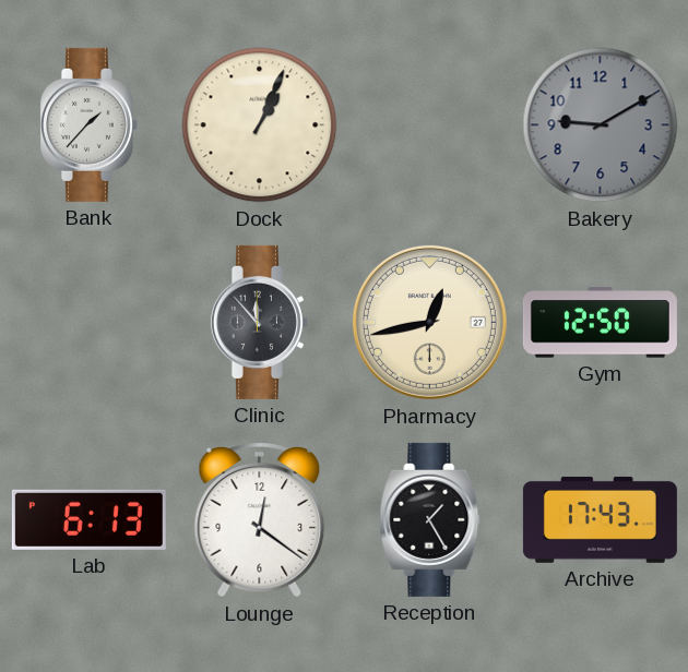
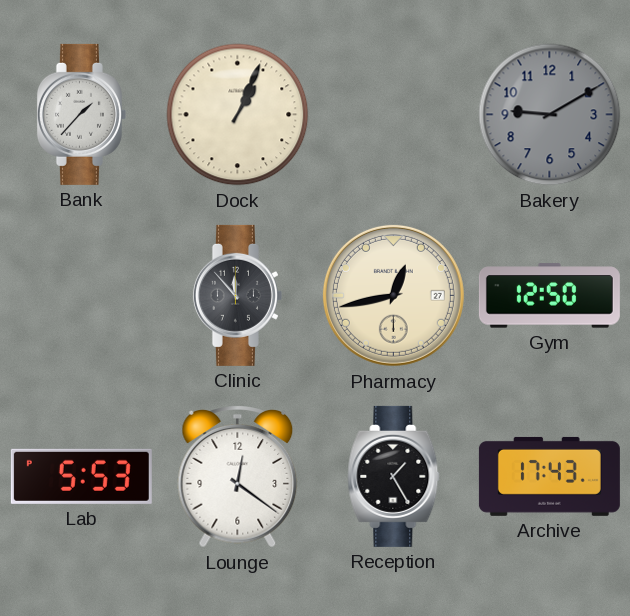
Lab: 6:13 -> 5:53 (81, 476)
